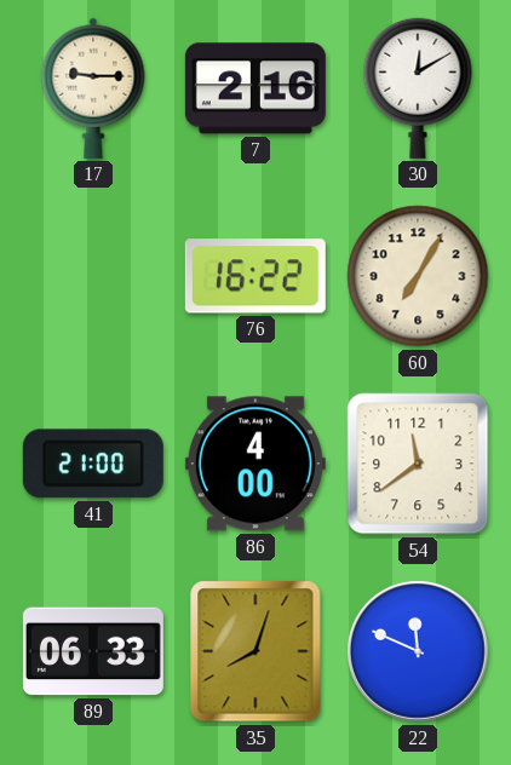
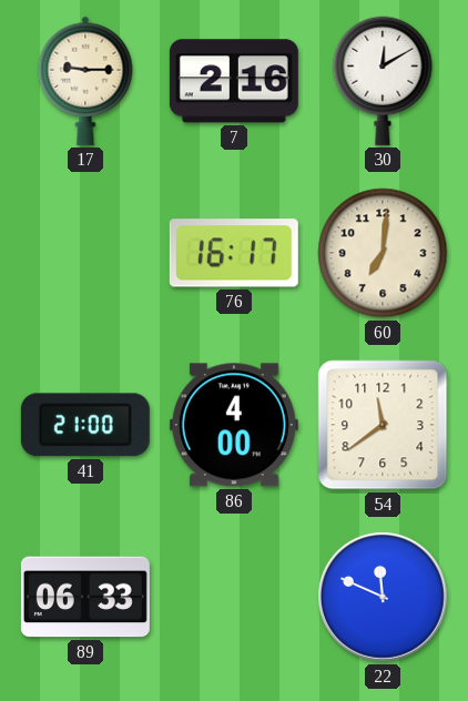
76: 16:22 -> 16:17 (234, 253)
60: 7:05 -> 7:01 (383, 253)
35: 8:03 -> none (255, 651)
